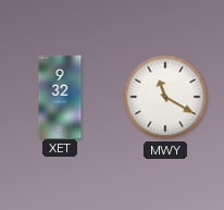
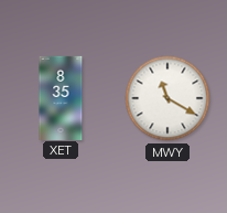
XET: 9:32 -> 8:35 (61, 97)
